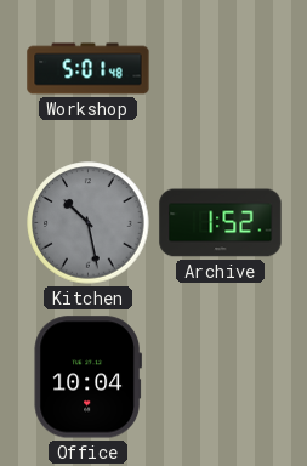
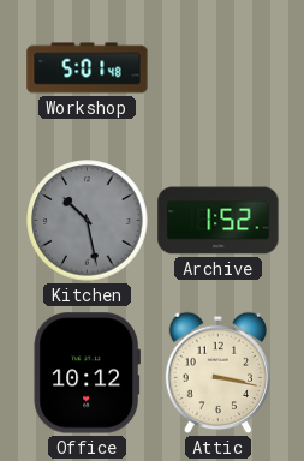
Office: 10:04 -> 10:12 (87, 373)
Attic: none -> 3:17 (219, 373)
